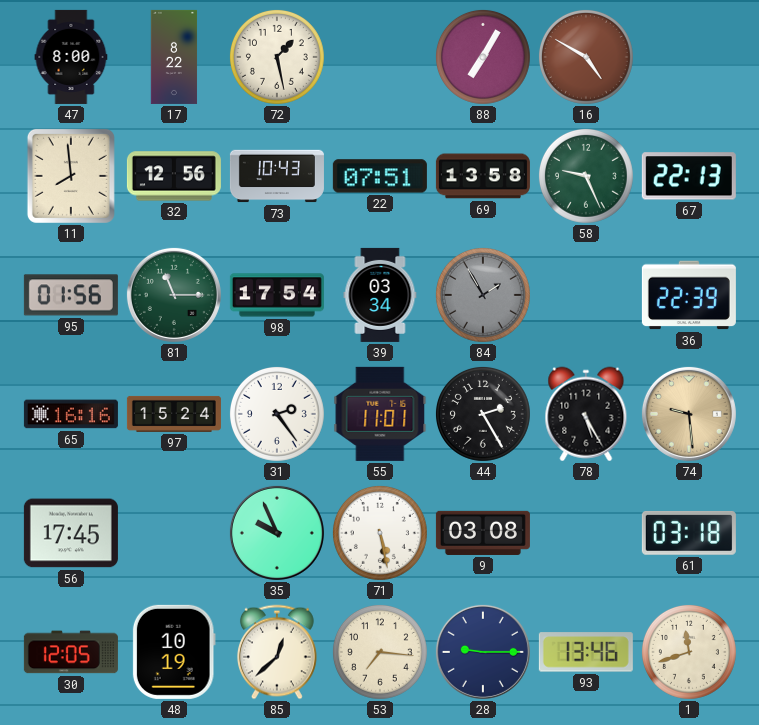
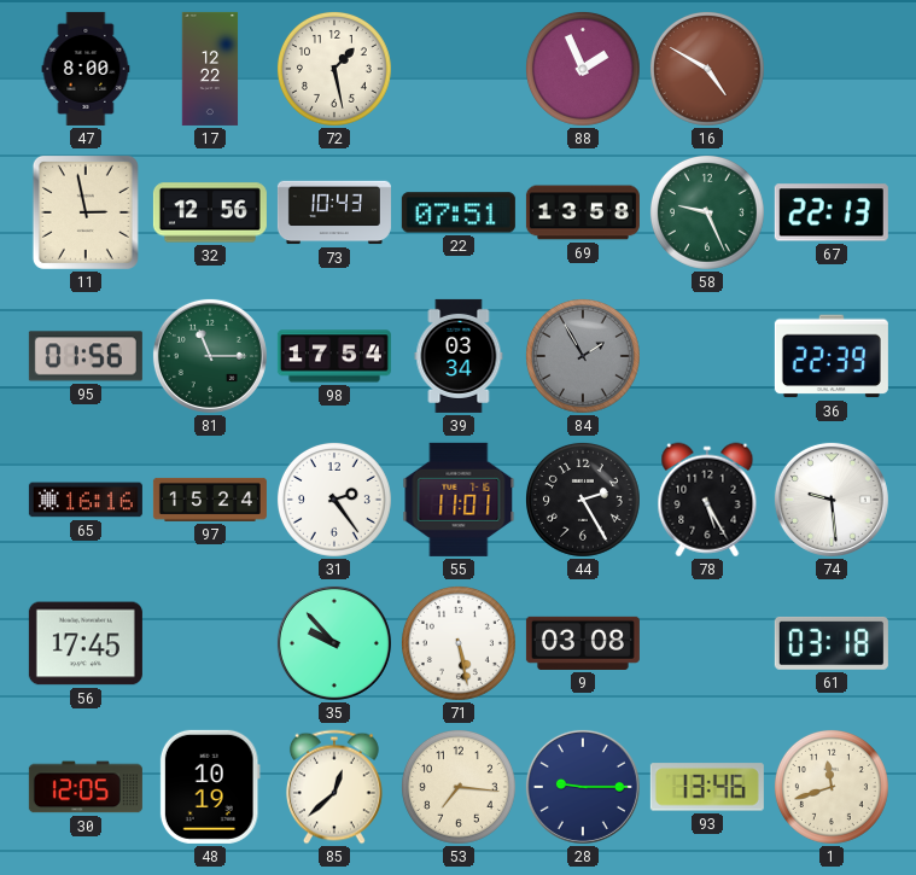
17: 8:22 -> 12:22 (210, 69)
88: 7:05 -> 1:56 (583, 69)
11: 7:59 -> 2:58 (86, 212)
74 dial: champagne -> white (832, 500)
35: 9:56 -> 9:53 (334, 643)
